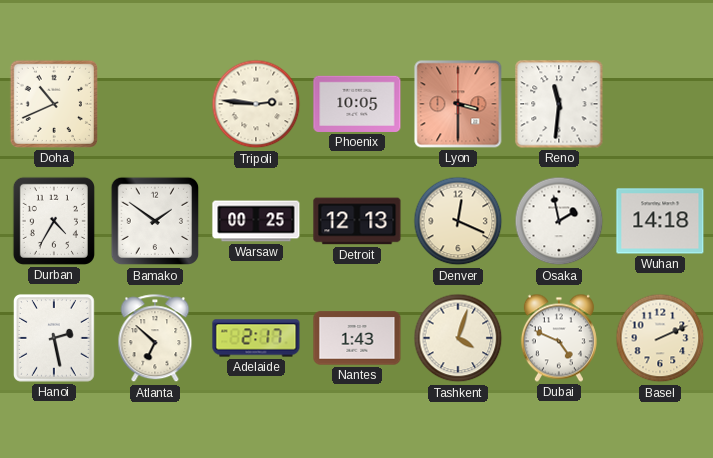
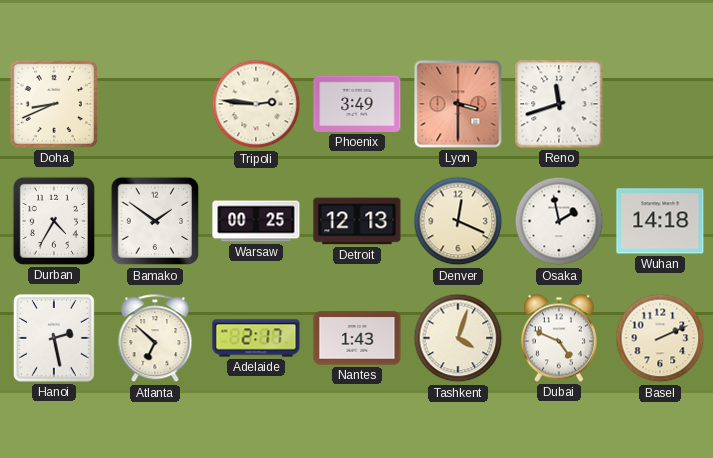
Doha: 10:41 -> 8:41 (54, 104)
Phoenix: 10:05 -> 3:49 (357, 104)
Reno: 11:31 -> 11:42 (559, 104)
